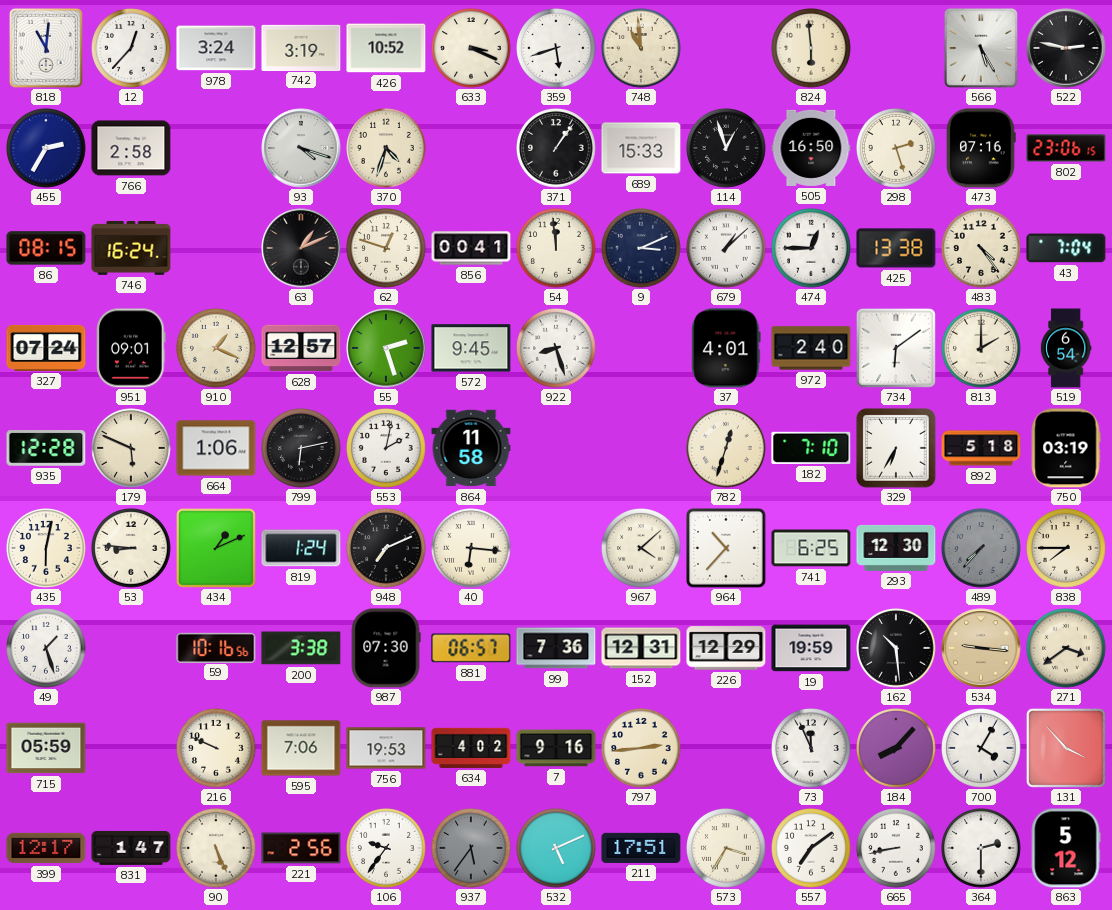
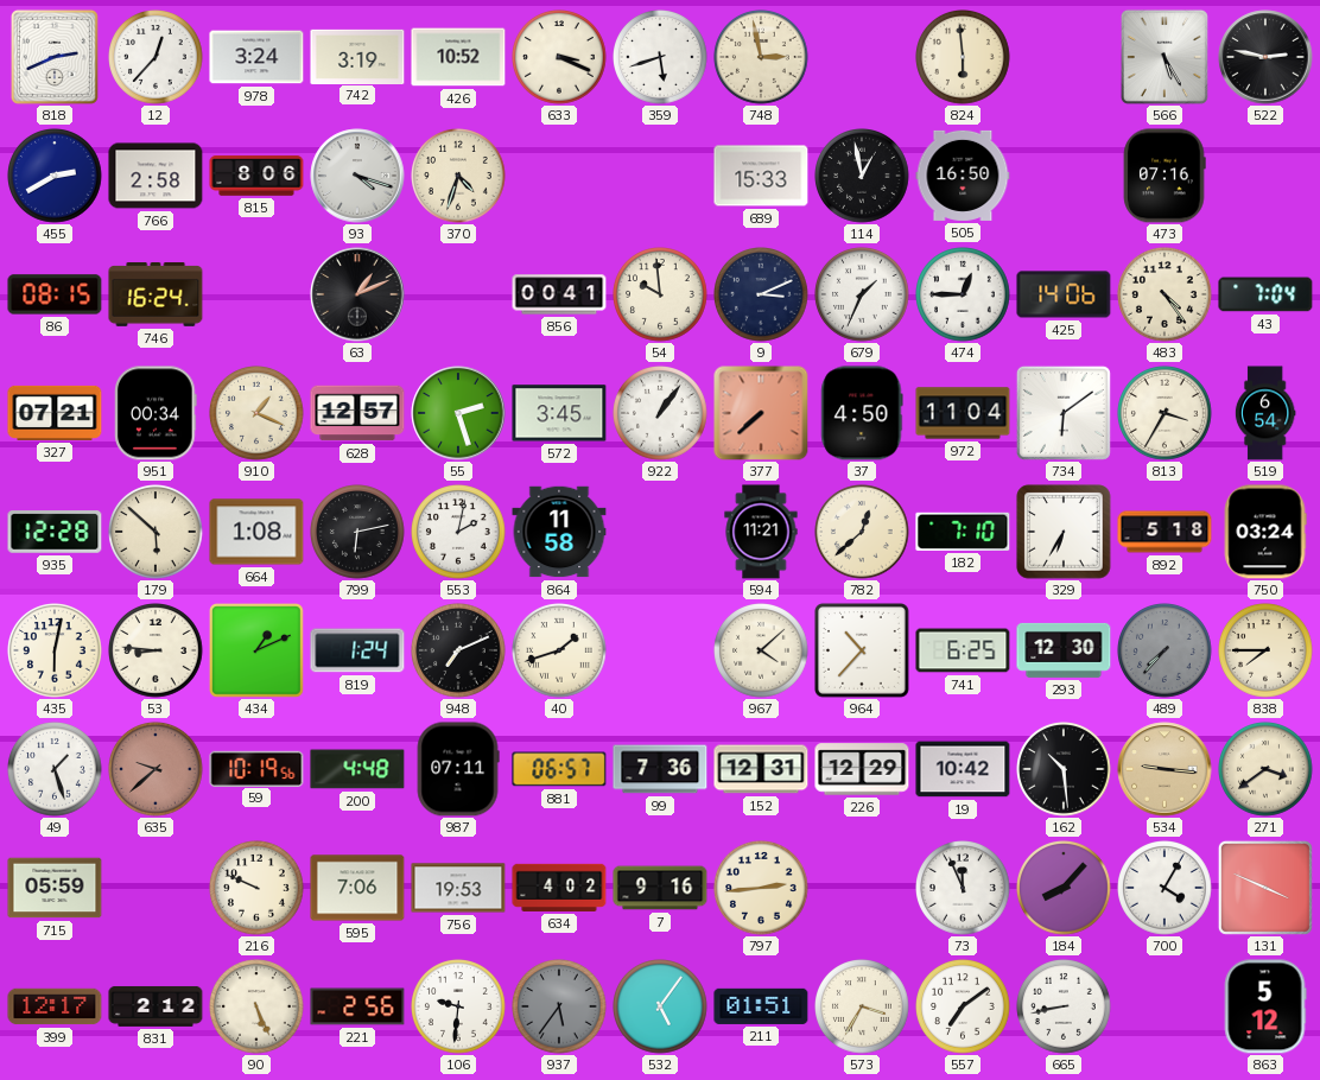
818: 11:01 -> 2:41 (55, 57)
748: 10:59 -> 2:58 (761, 57)
455: 2:35 -> 2:40 (55, 176)
815: none -> 8:06 (256, 176)
371: 1:06 -> none (556, 148)
114: 12:57 -> 12:58 (862, 176)
298: 2:27 -> none (896, 148)
802: 23:06 -> none (1066, 148)
62: 12:48 -> none (386, 248)
54: 11:59 -> 9:59 (660, 294)
679: 1:08 -> 1:34 (862, 294)
425: 13:38 -> 14:06 (1064, 294)
327: 07:24 -> 07:21 (55, 413)
951: 09:01 -> 00:34 (156, 413)
572: 9:45 -> 3:45 (559, 413)
922: 8:27 -> 1:06 (660, 413)
377: none -> 7:38 (761, 413)
37: 4:01 -> 4:50 (862, 413)
972: 2:40 -> 11:04 (963, 413)
813: 2:00 -> 3:35 (1164, 413)
179: 5:49 -> 5:52 (156, 532)
664: 1:06 -> 1:08 (256, 532)
594: none -> 11:21 (761, 532)
782: 12:33 -> 12:38 (862, 532)
750: 03:19 -> 03:24 (1265, 532)
40: 6:16 -> 1:42 (559, 650)
635: none -> 9:38 (156, 769)
59: 10:16 -> 10:19 (256, 768)
200: 3:38 -> 4:48 (357, 769)
987: 07:30 -> 07:11 (458, 769)
19: 19:59 -> 10:42 (963, 769)
131: 3:53 -> 3:49 (1265, 888)
831: 1:47 -> 2:12 (156, 1006)
106: 9:36 -> 9:31 (458, 1006)
532: 5:11 -> 5:06 (660, 1006)
211: 17:51 -> 01:51 (761, 1006)
364: 2:30 -> none (981, 848)
